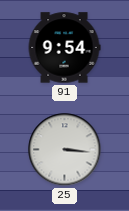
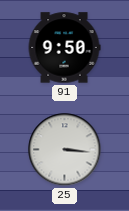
91: 9:54 -> 9:50 (64, 48)
